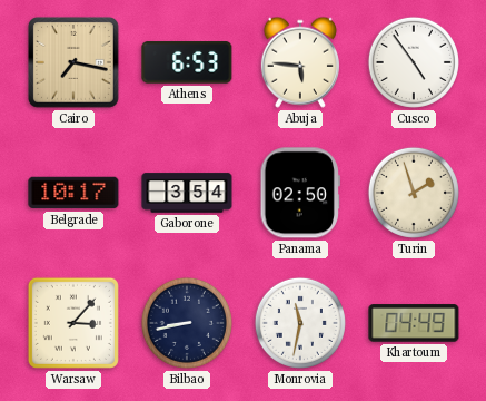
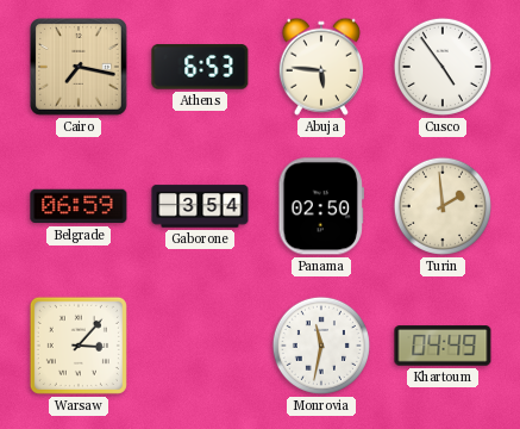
Belgrade: 10:17 -> 06:59 (79, 206)
Turin: 1:57 -> 1:59 (443, 206)
Bilbao: 8:43 -> none (187, 323)
